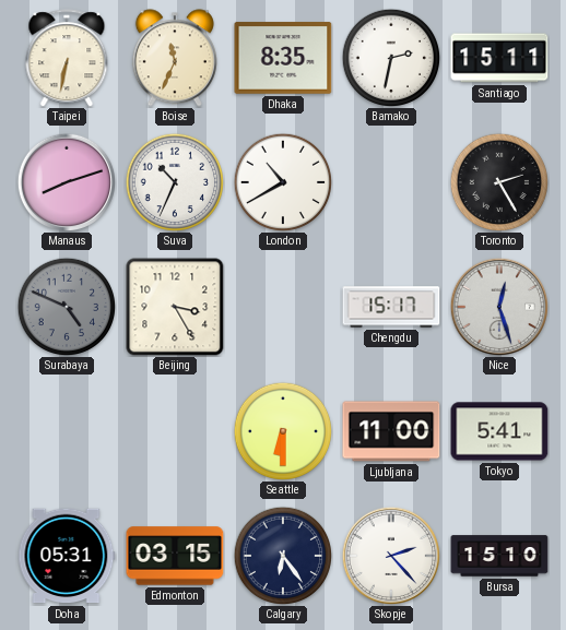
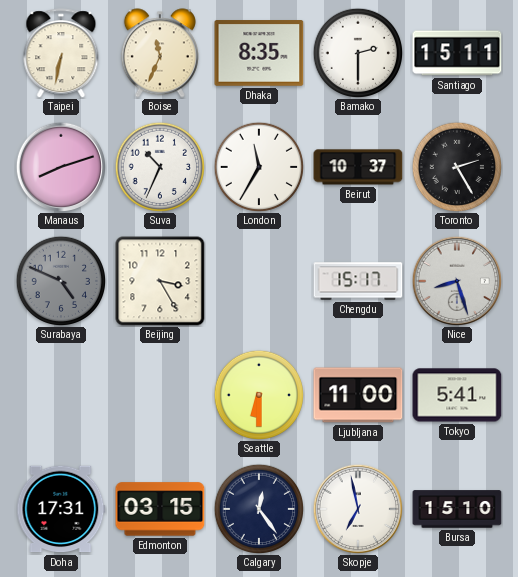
Bamako: 2:32 -> 2:30 (358, 53)
London: 10:40 -> 11:35 (259, 167)
Beirut: none -> 10:37 (358, 167)
Nice: 12:27 -> 8:27 (456, 280)
Doha: 05:31 -> 17:31 (61, 509)
Calgary: 6:24 -> 12:24 (259, 509)
Skopje: 2:23 -> 6:58 (357, 508)
